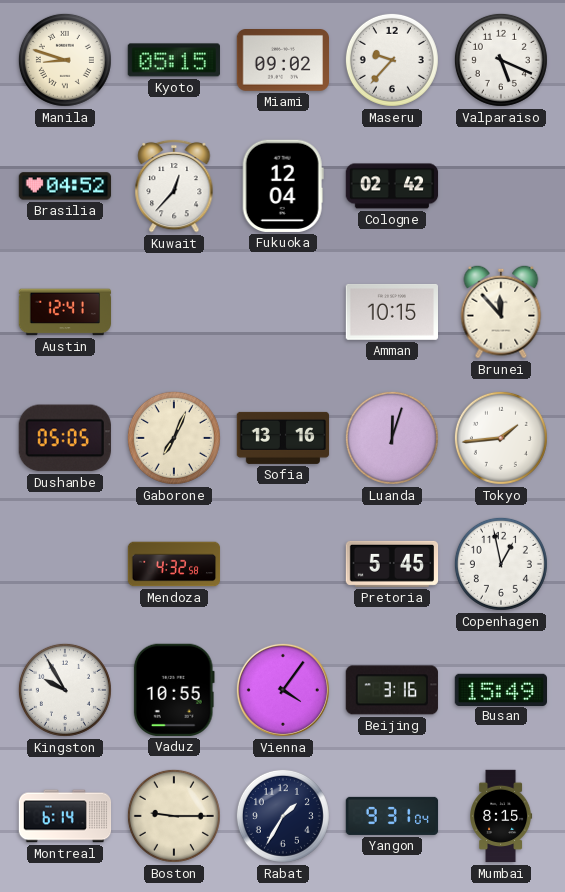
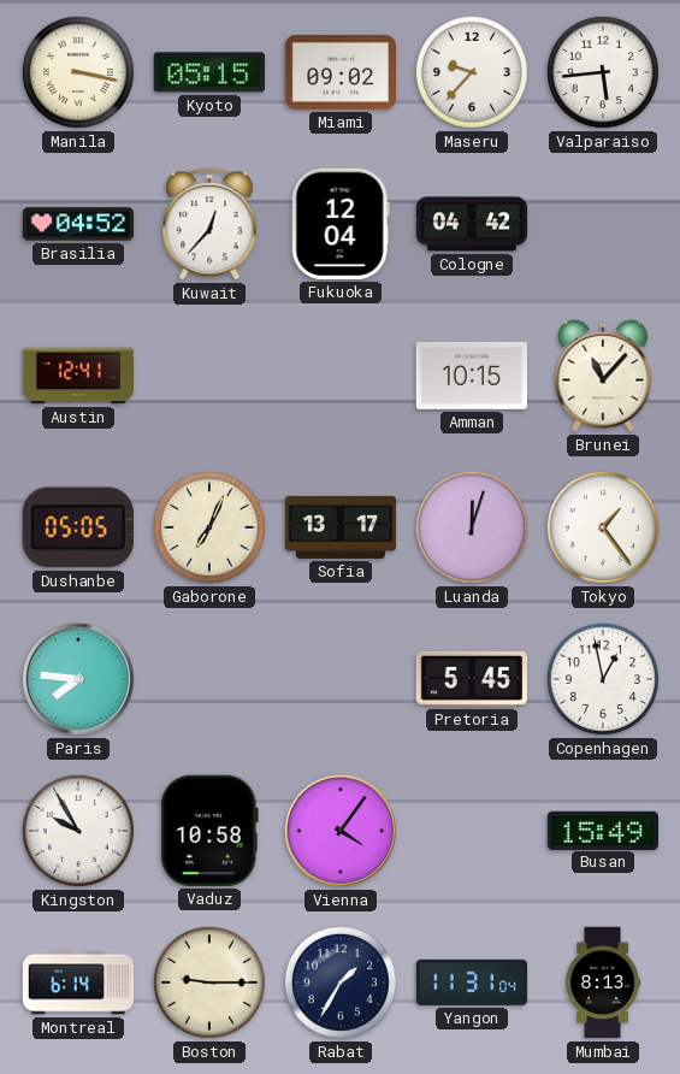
Manila: 8:48 -> 3:17 (78, 72)
Valparaiso: 5:19 -> 5:44 (603, 72)
Cologne: 02:42 -> 04:42 (472, 224)
Brunei: 11:53 -> 11:07 (603, 376)
Sofia: 13:16 -> 13:17 (341, 527)
Tokyo: 1:44 -> 1:24 (603, 527)
Paris: none -> 7:46 (78, 679)
Mendoza: 4:32 -> none (174, 564)
Vaduz: 10:55 -> 10:58 (209, 831)
Beijing: 3:16 -> none (392, 690)
Yangon: 9:31 -> 11:31 (472, 982)
Mumbai: 8:15 -> 8:13 (604, 982)
